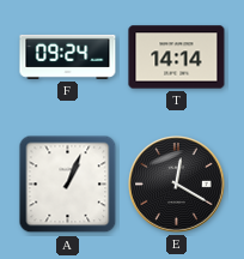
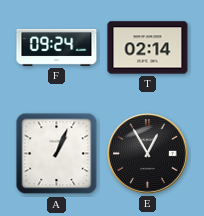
T: 14:14 -> 02:14 (148, 48)
E: 12:20 -> 12:55 (148, 154)
